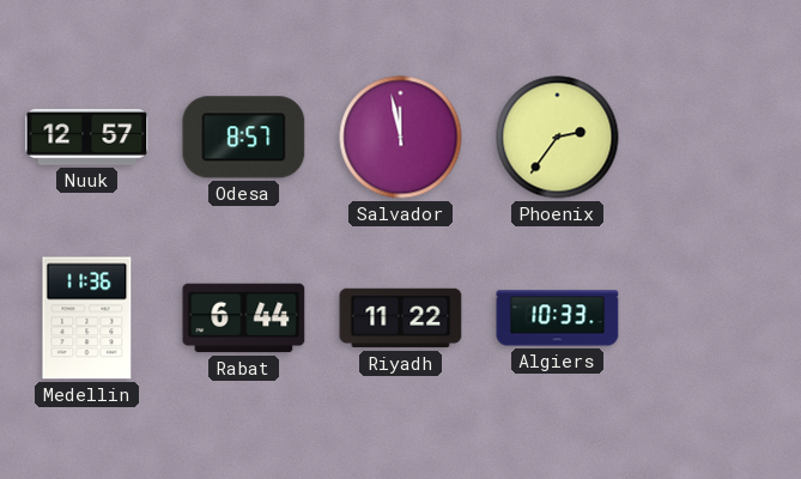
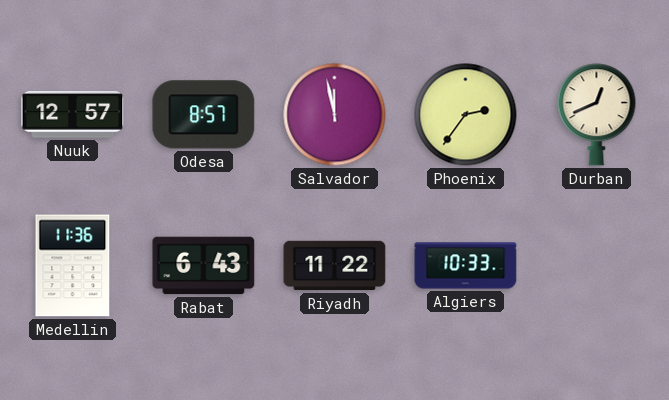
Durban: none -> 12:41 (597, 115)
Rabat: 6:44 -> 6:43 (204, 266)
